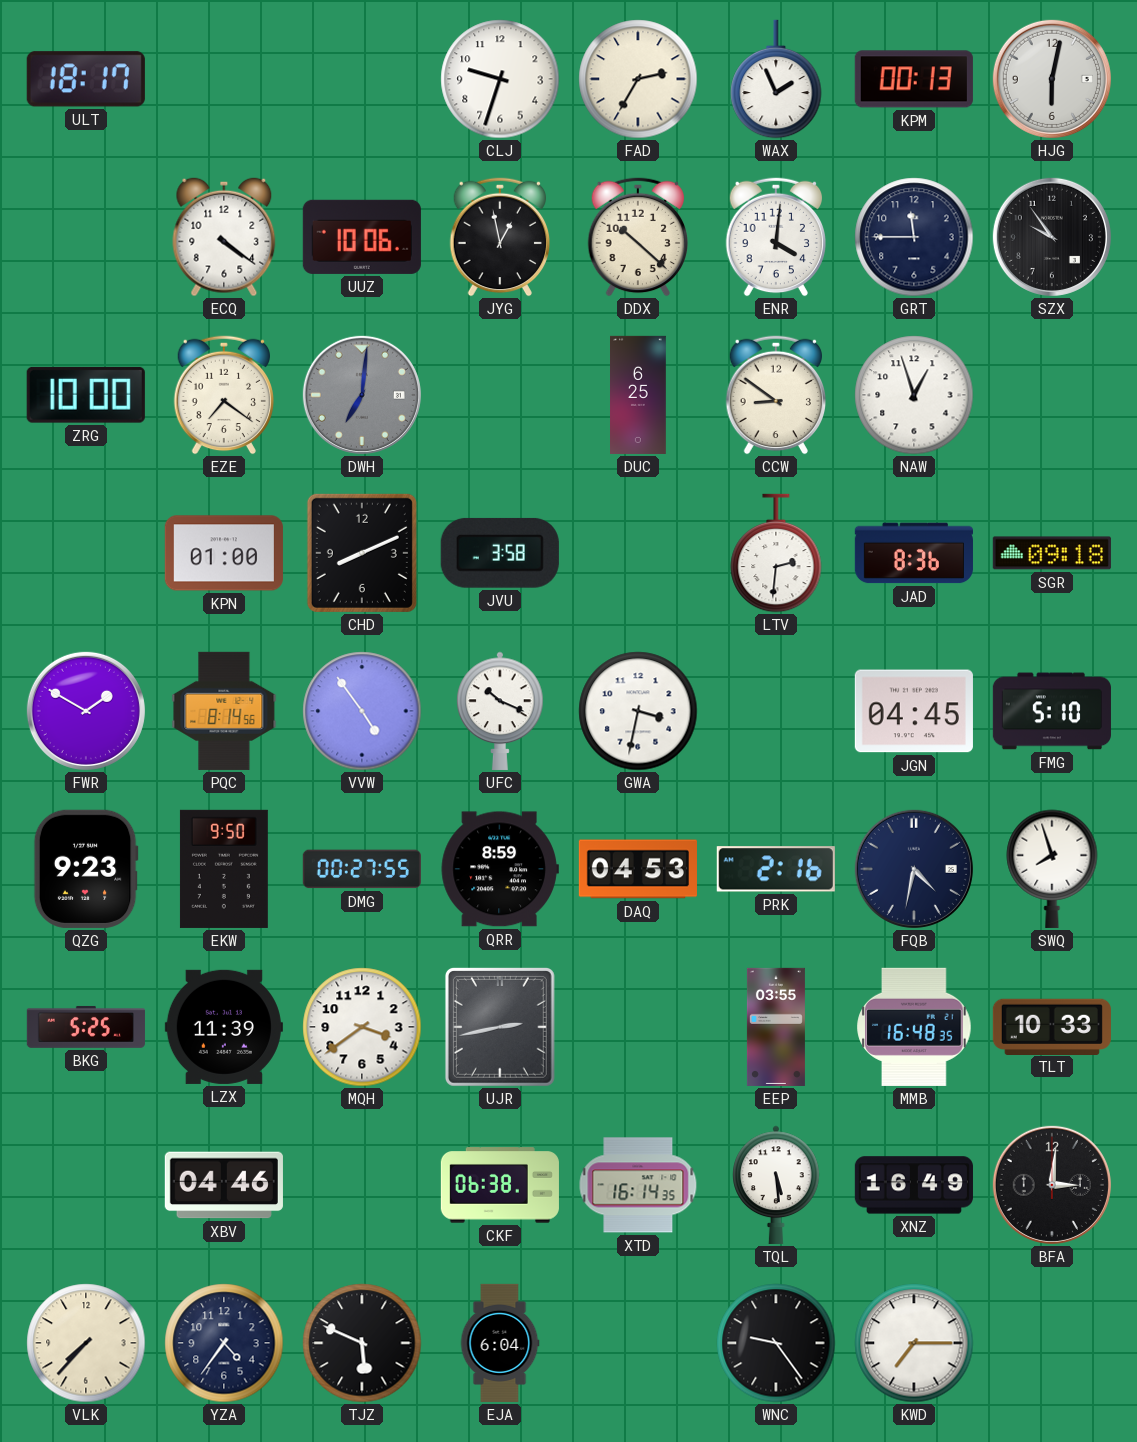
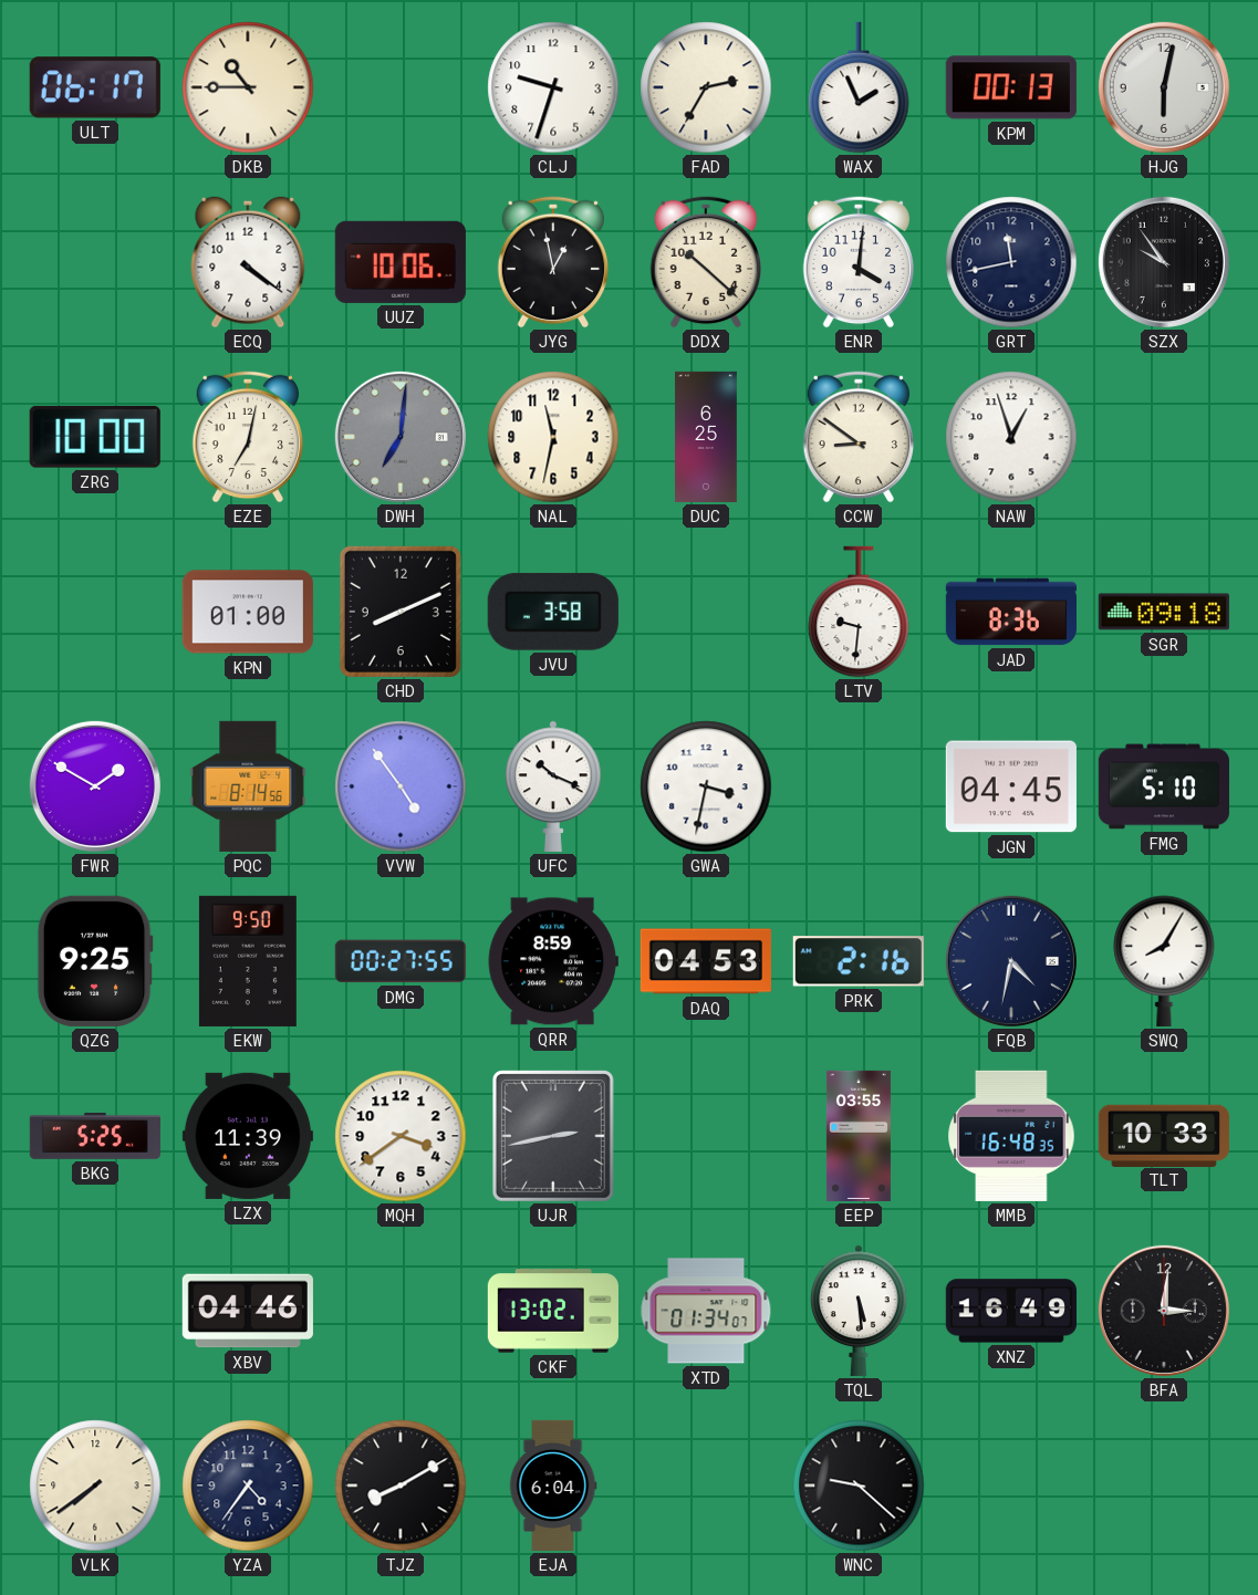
ULT: 18:17 -> 06:17 (95, 87)
DKB: none -> 10:45 (248, 87)
GRT: 11:45 -> 11:43 (1011, 262)
EZE: 7:21 -> 7:02 (247, 437)
NAL: none -> 11:32 (553, 437)
LTV: 2:31 -> 9:31 (859, 612)
QZG: 9:23 -> 9:25 (95, 961)
SWQ: 7:57 -> 8:05 (1164, 961)
CKF: 06:38 -> 13:02 (553, 1311)
XTD: 16:14 -> 01:34 (706, 1311)
VLK: 7:37 -> 7:39 (95, 1485)
TJZ: 5:49 -> 8:10 (401, 1485)
WNC: 9:24 -> 9:22 (859, 1485)
KWD: 7:15 -> none (914, 1343)
